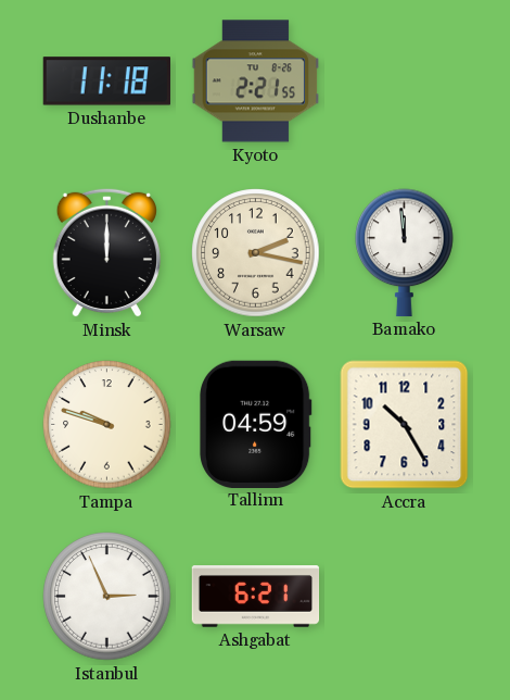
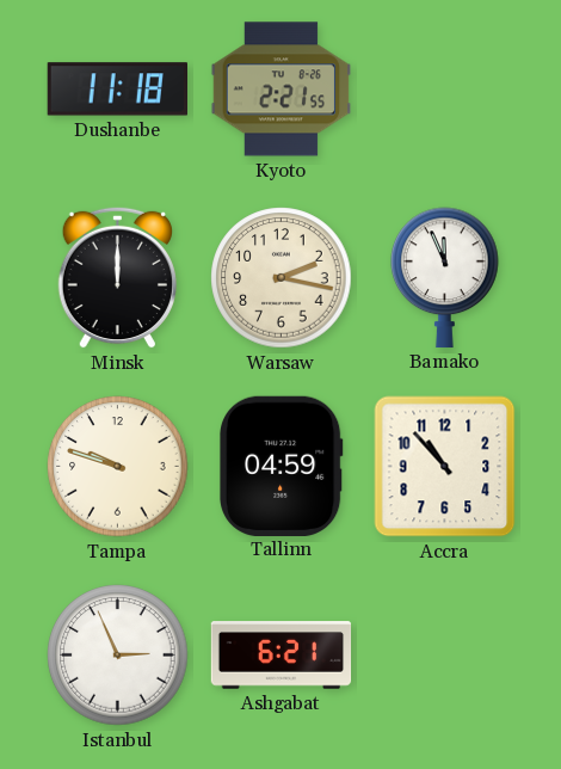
Bamako: 11:59 -> 11:56 (445, 277)
Accra: 10:25 -> 10:53 (445, 467)
